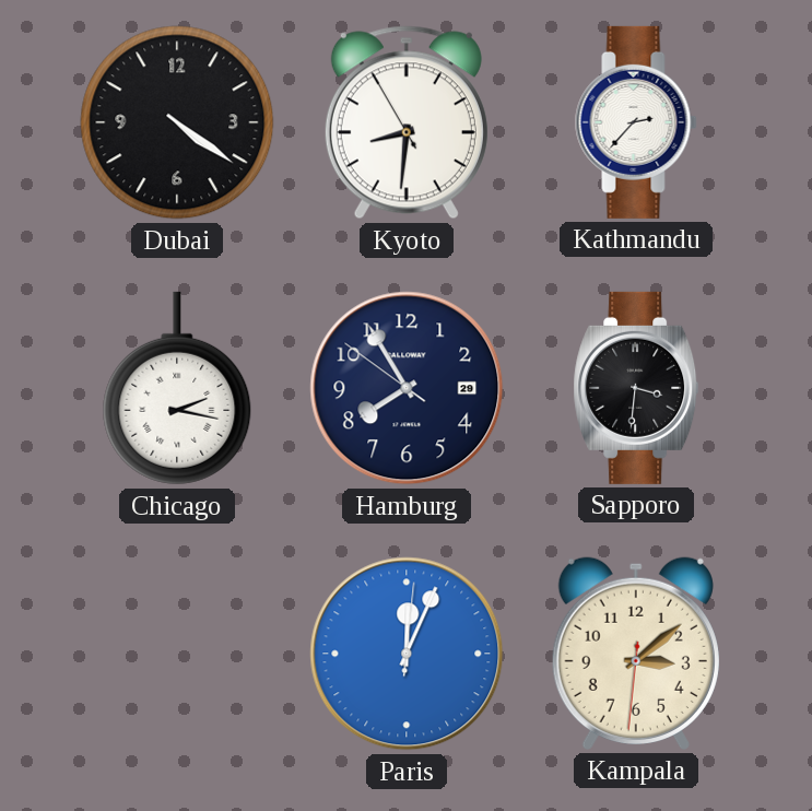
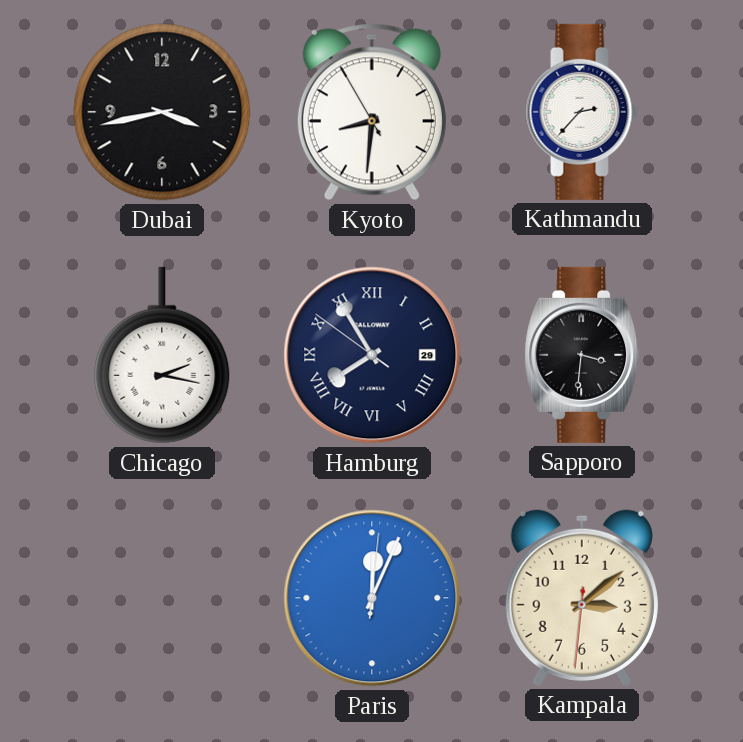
Dubai: 4:21 -> 3:43 (162, 112)
Hamburg numerals: Arabic -> Roman (372, 355)
